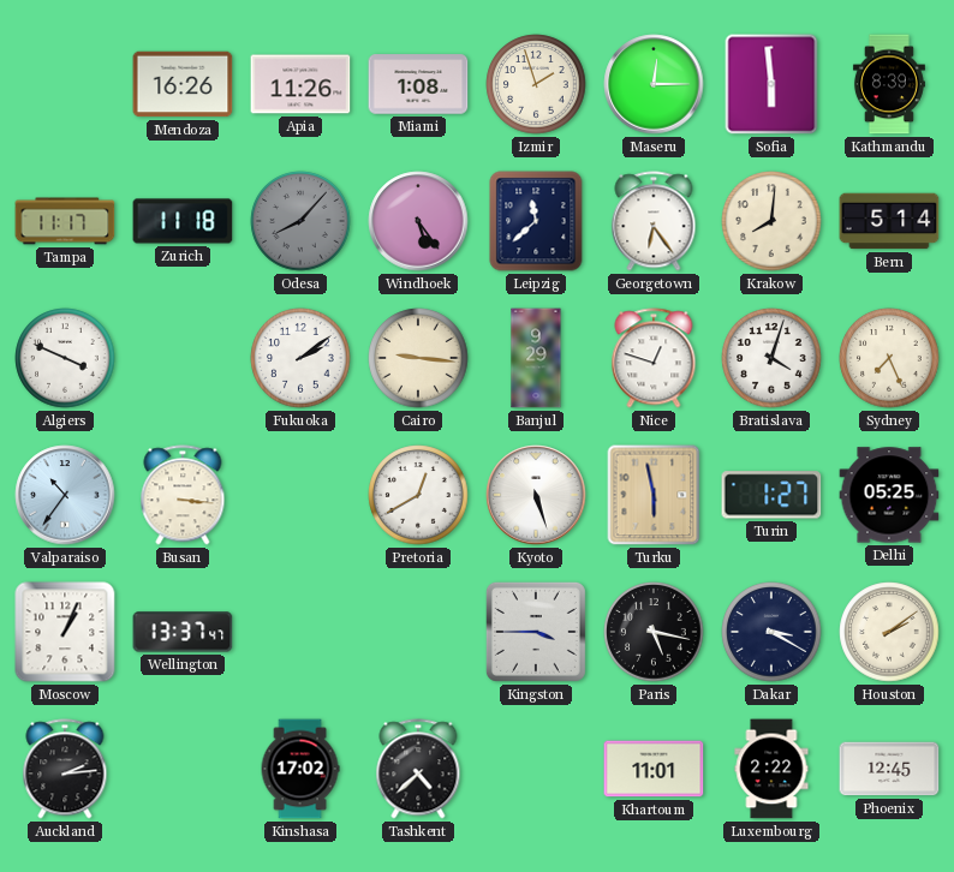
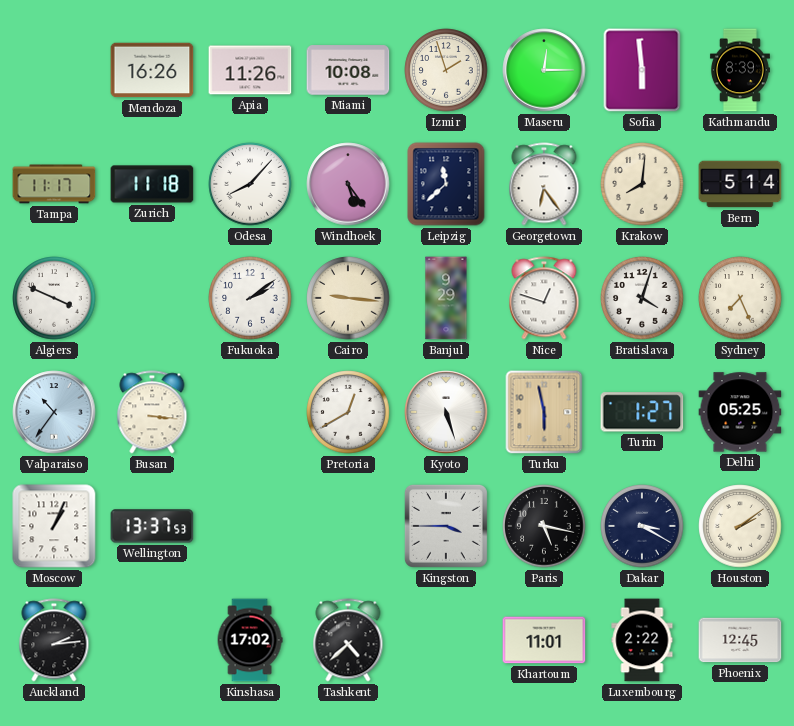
Miami: 1:08 -> 10:08 (348, 70)
Odesa dial: grey -> white (250, 184)
Wellington: 13:37:47 -> 13:37:53 (152, 526)
